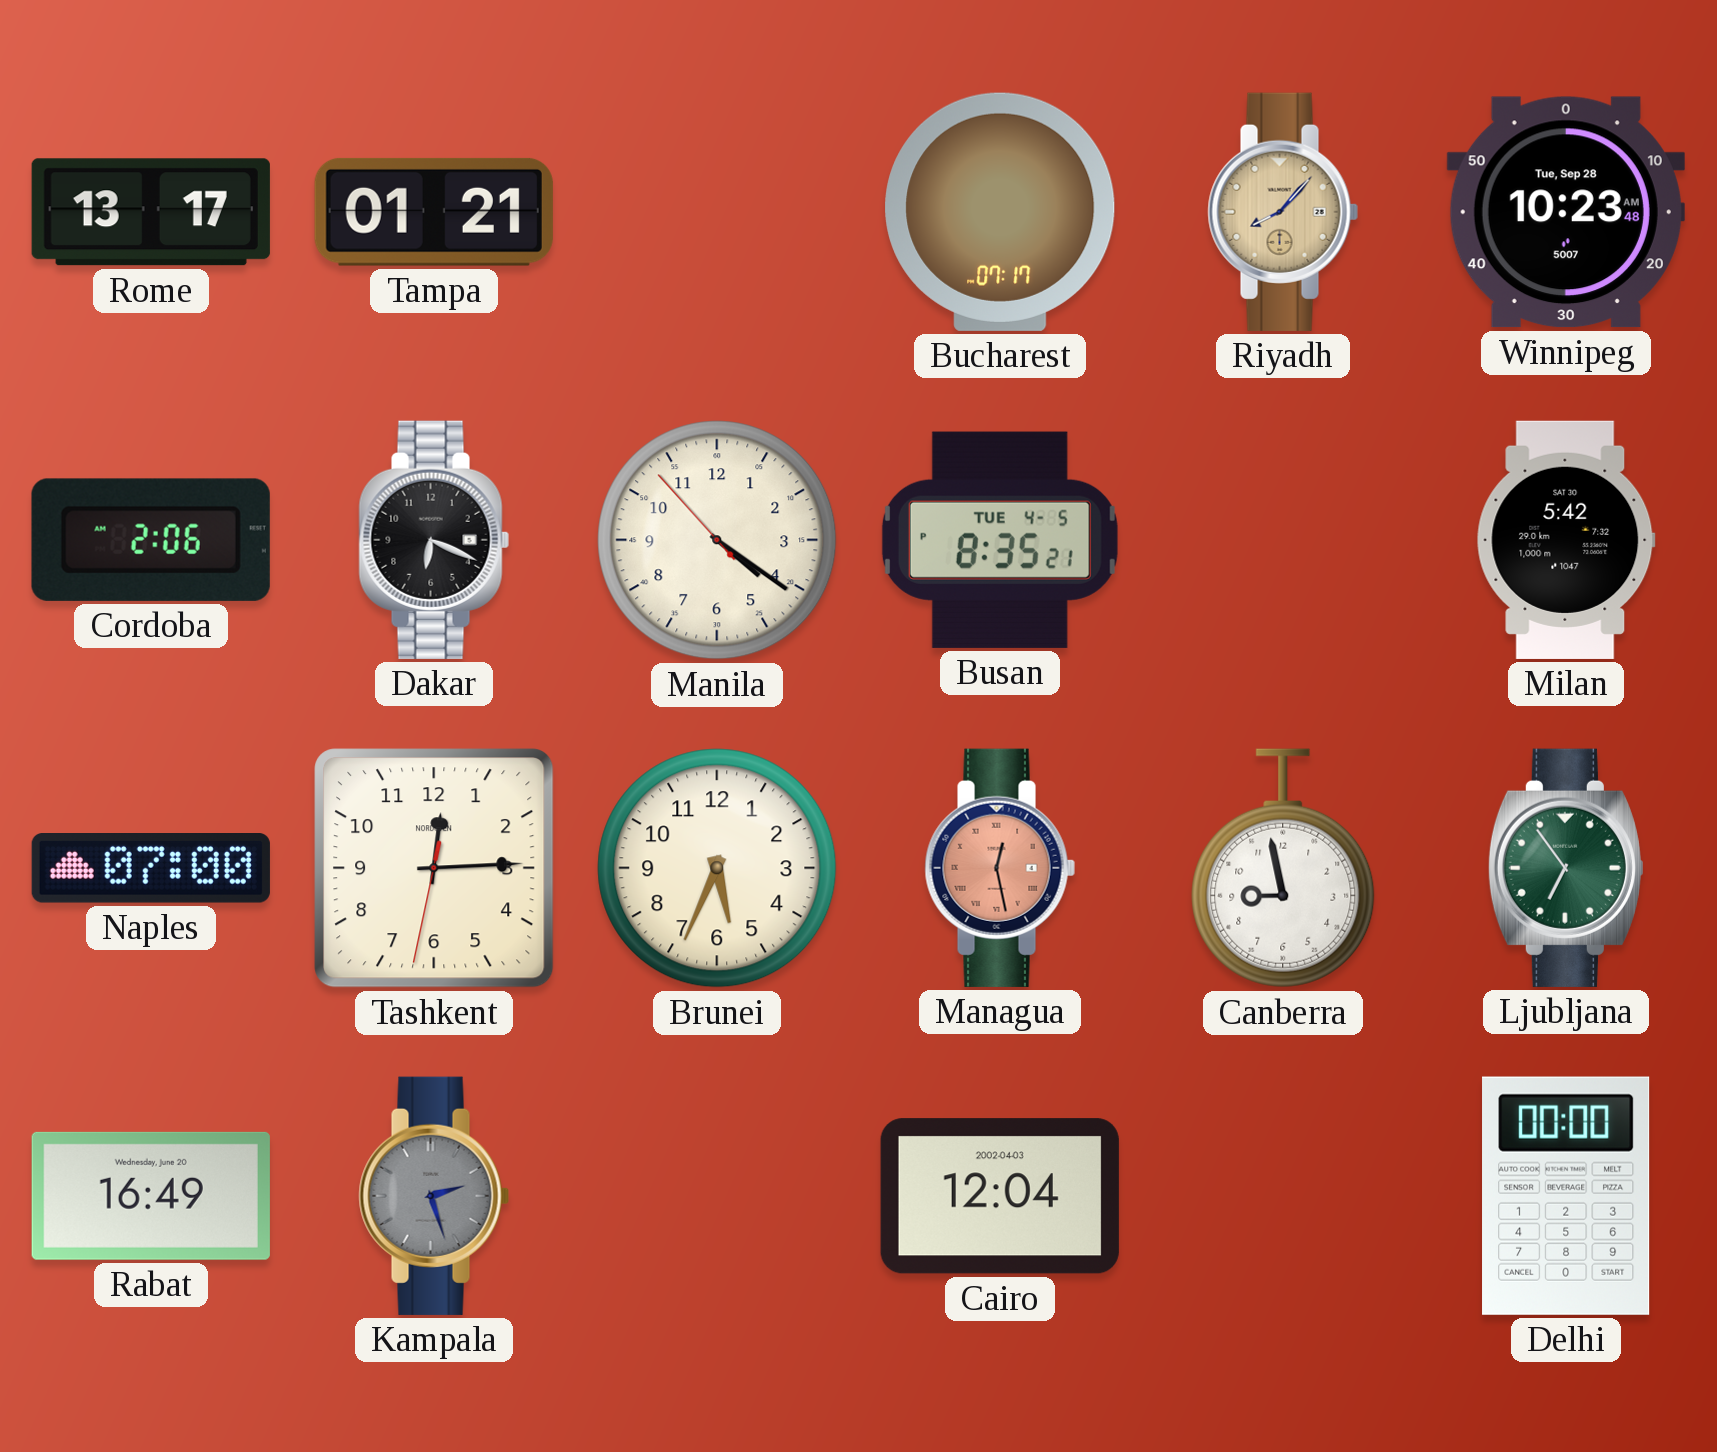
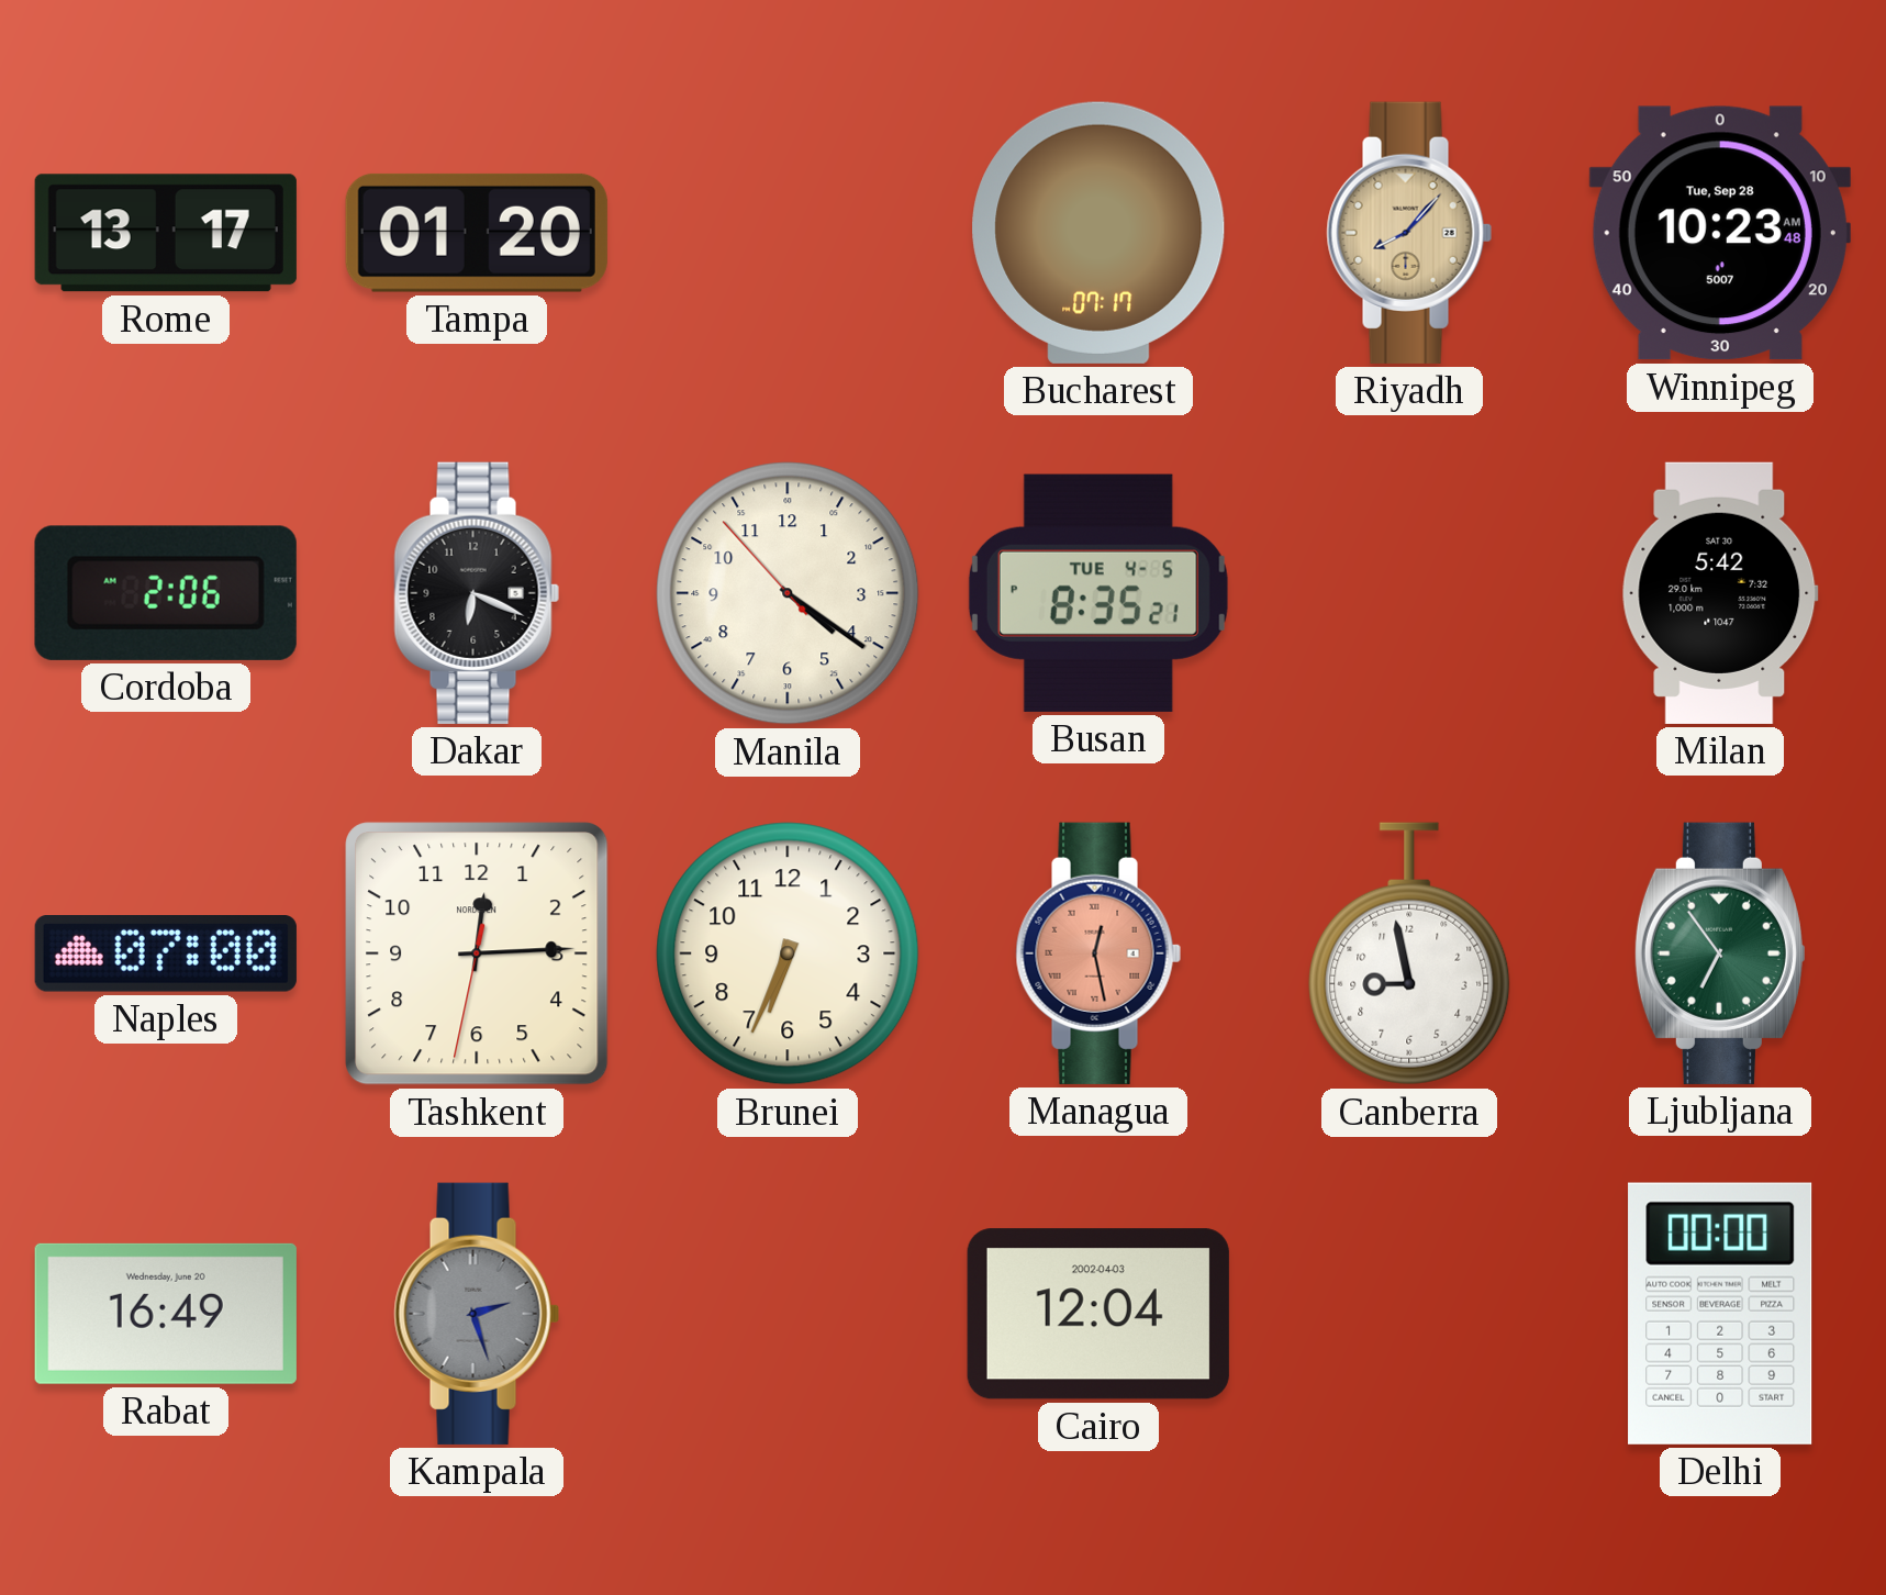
Tampa: 01:21 -> 01:20 (477, 233)
Brunei: 5:34 -> 6:34 (788, 953)
